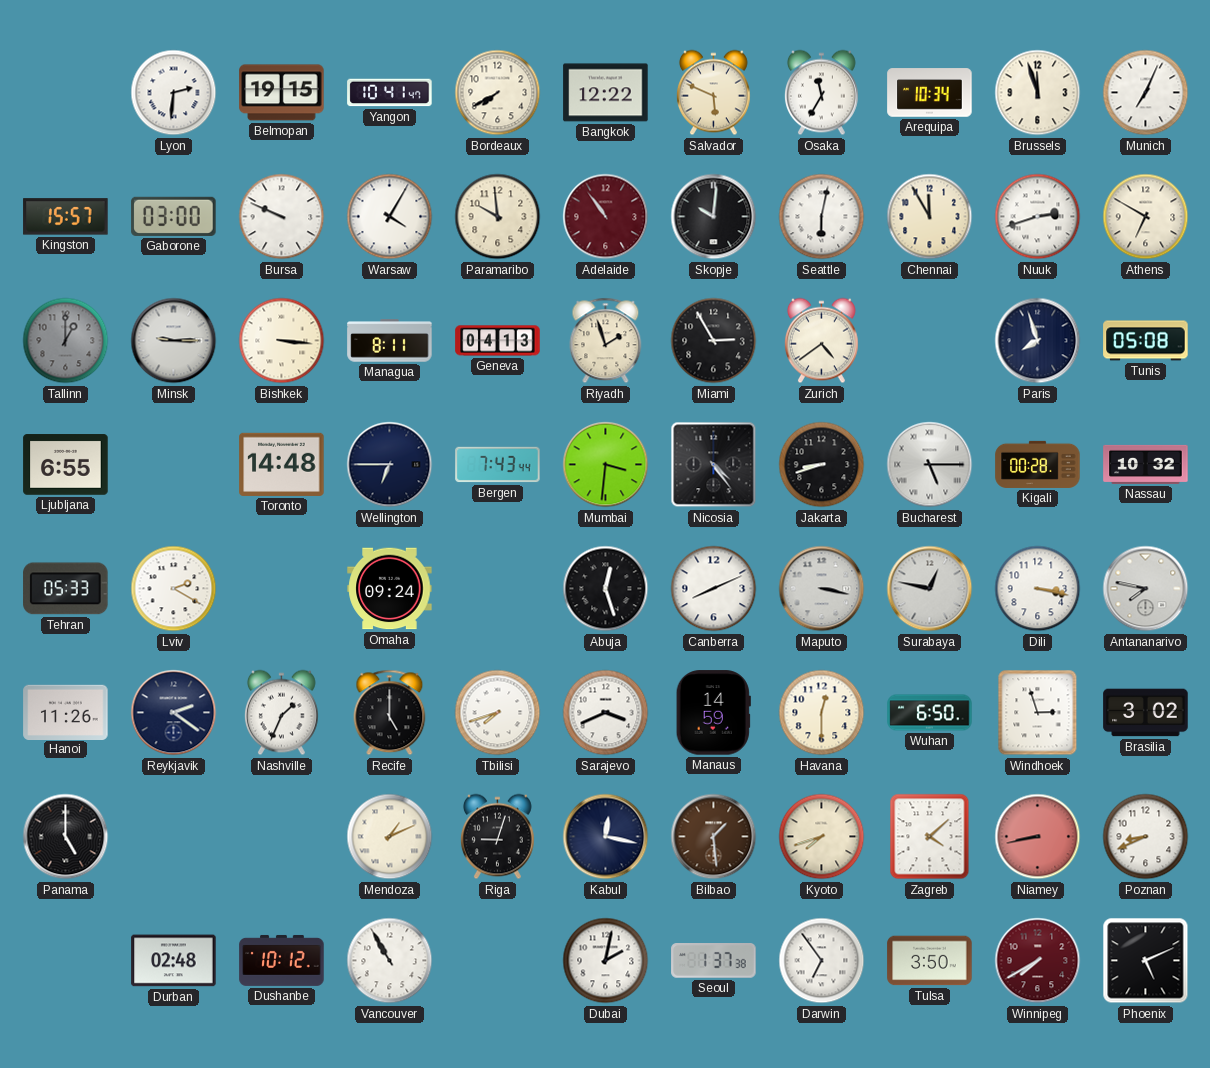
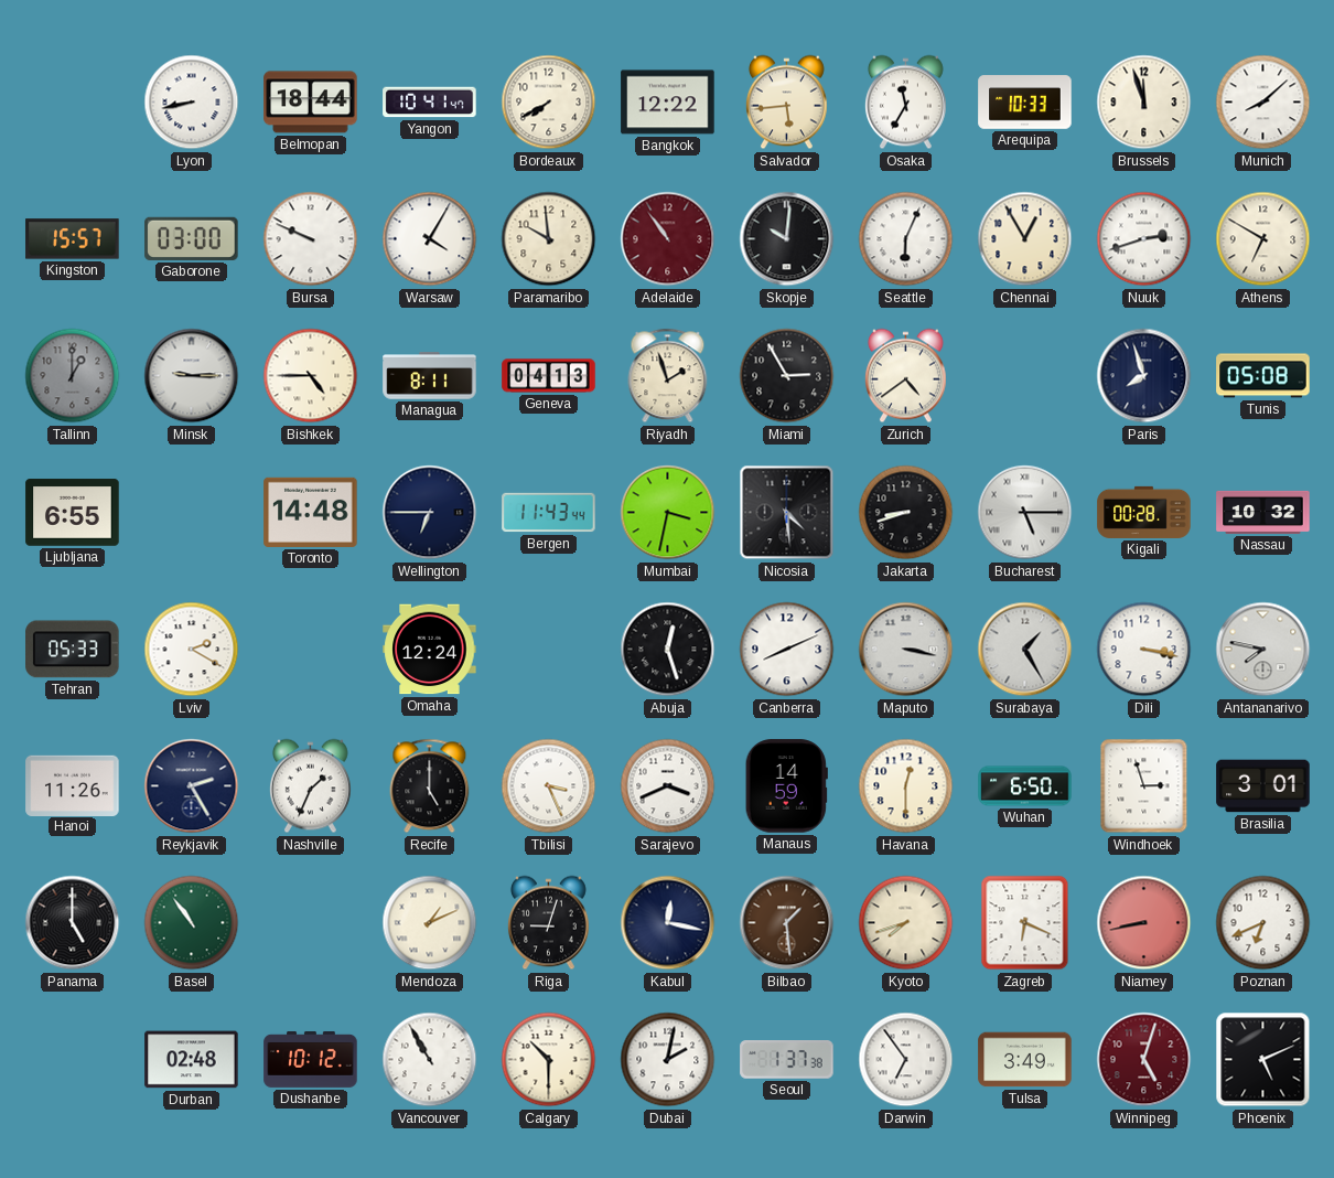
Lyon: 2:31 -> 8:43 (192, 103)
Belmopan: 19:15 -> 18:44 (311, 103)
Salvador: 5:49 -> 5:44 (786, 103)
Arequipa: 10:34 -> 10:33 (1025, 103)
Munich: 7:04 -> 8:08 (1263, 103)
Seattle: 6:02 -> 6:04 (906, 239)
Chennai: 11:55 -> 12:55 (1025, 239)
Bishkek: 3:16 -> 4:45 (311, 376)
Bergen: 7:43 -> 11:43 (549, 513)
Mumbai: 3:31 -> 3:32 (668, 513)
Nicosia: 4:24 -> 4:29 (787, 513)
Omaha: 09:24 -> 12:24 (430, 650)
Surabaya: 12:47 -> 1:25 (1025, 650)
Reykjavik: 2:21 -> 2:25 (192, 786)
Tbilisi: 7:42 -> 3:26 (549, 786)
Brasilia: 3:02 -> 3:01 (1263, 786)
Basel: none -> 10:54 (192, 923)
Zagreb: 4:08 -> 6:19 (1025, 923)
Poznan: 8:41 -> 6:41 (1263, 923)
Calgary: none -> 10:30 (549, 1060)
Tulsa: 3:50 -> 3:49 (1025, 1060)
Winnipeg: 7:40 -> 5:03 (1144, 1060)
